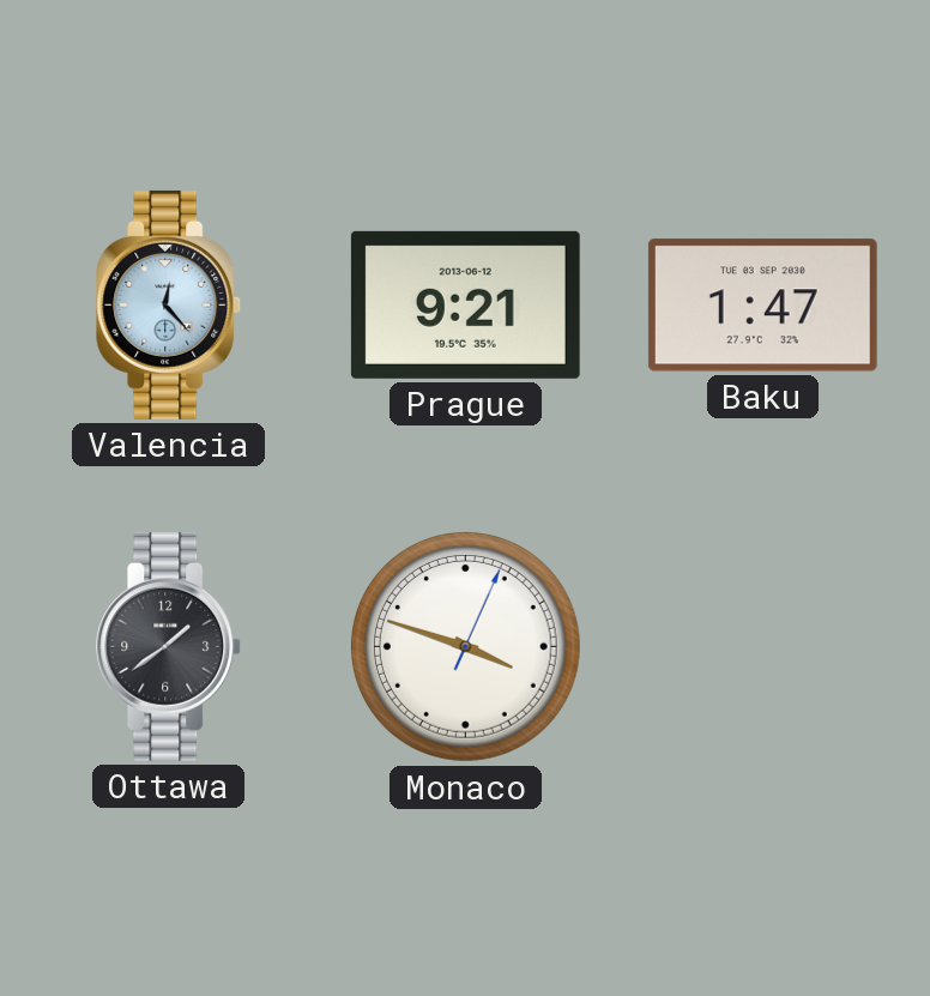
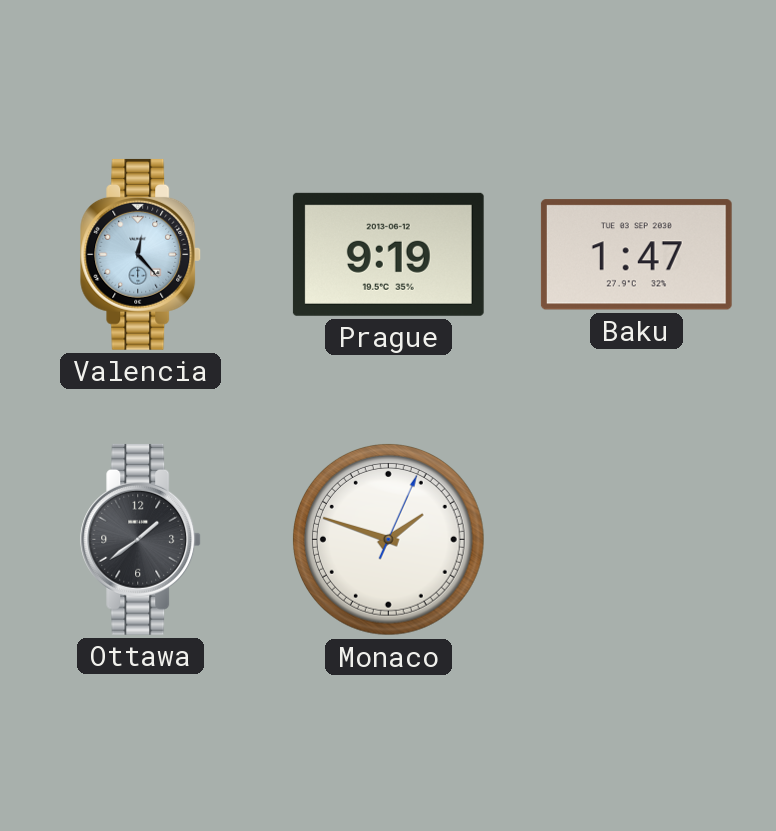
Prague: 9:21 -> 9:19 (388, 254)
Monaco: 3:48 -> 1:48 (388, 539)
